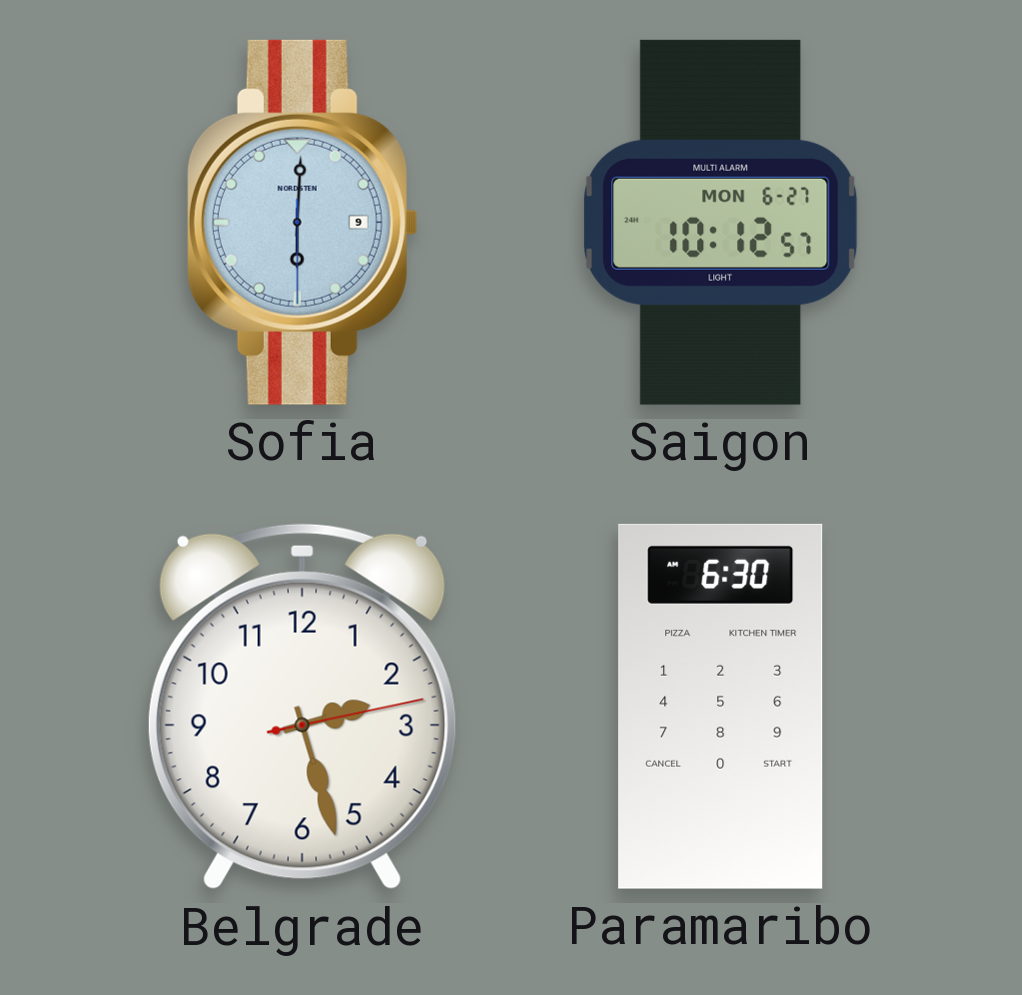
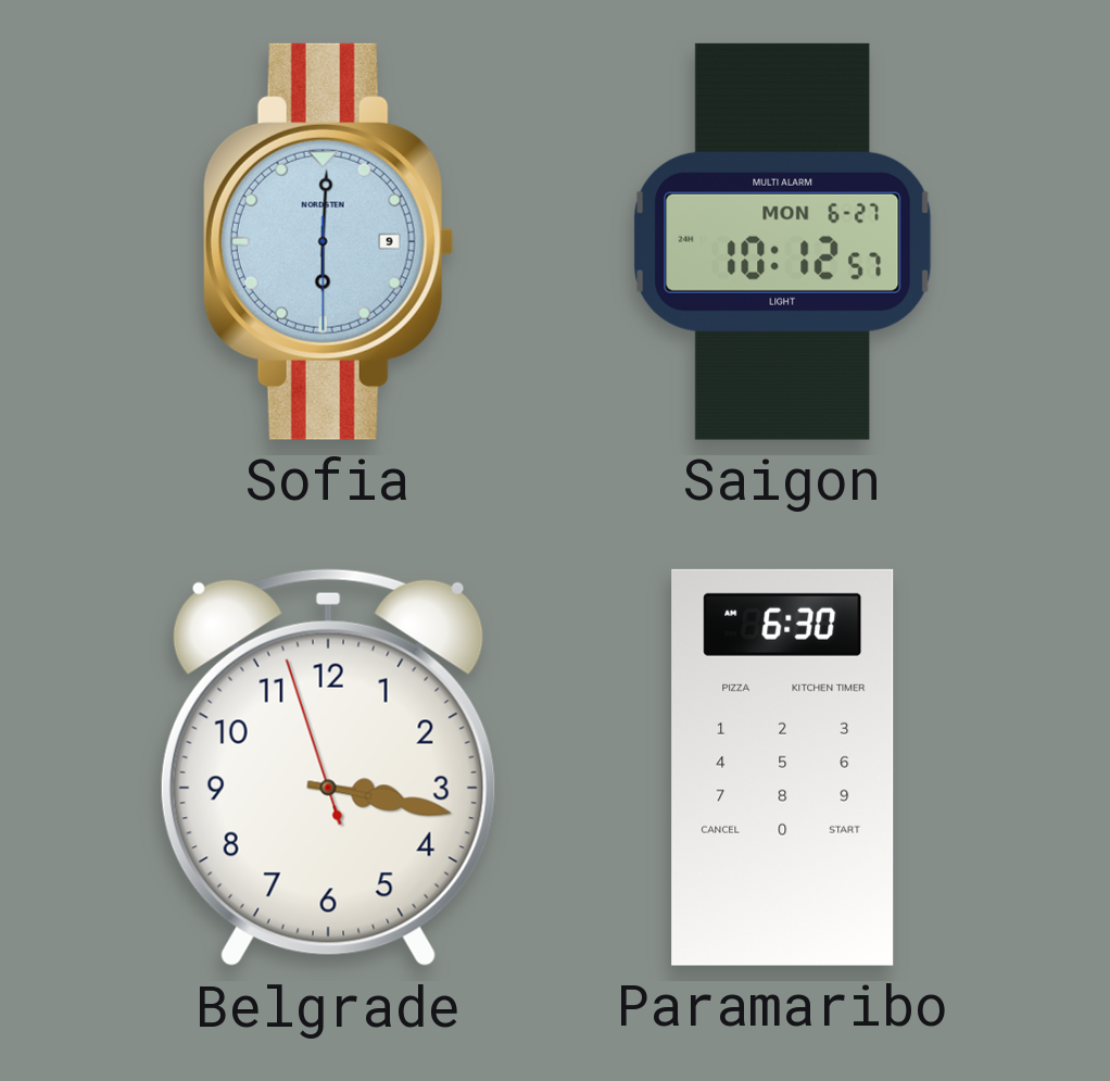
Belgrade: 2:27 -> 3:16 (328, 768)
